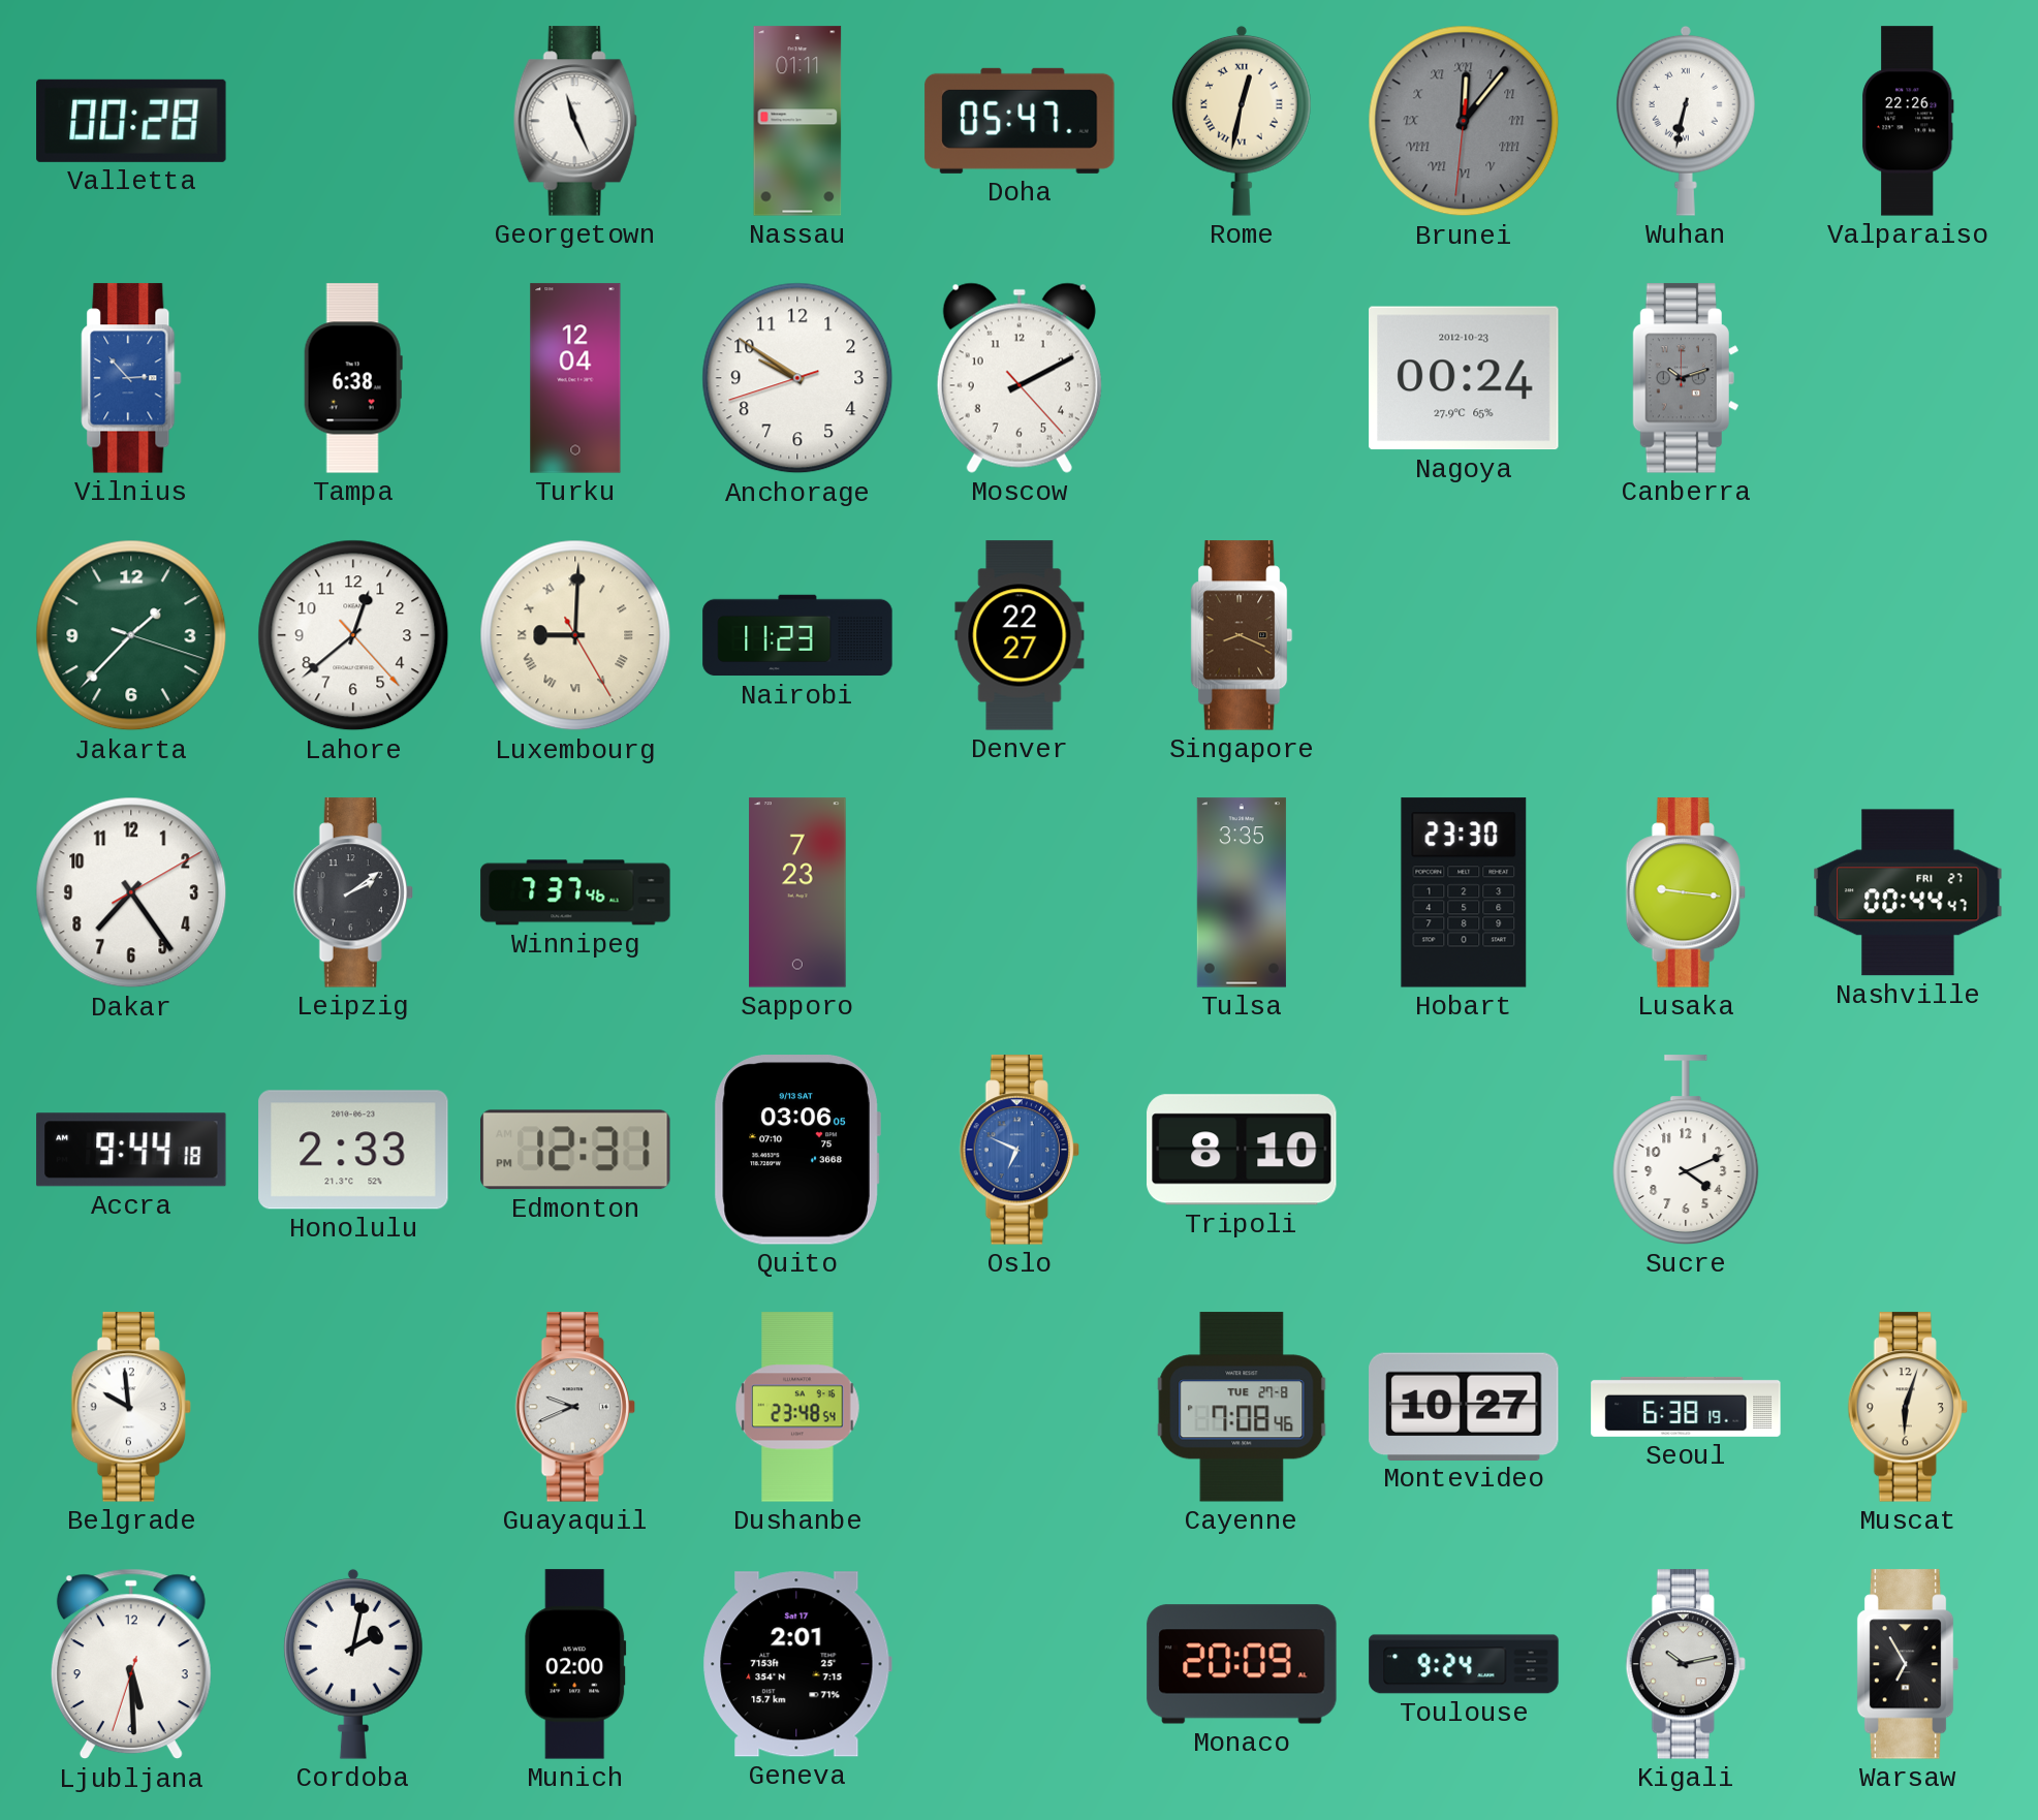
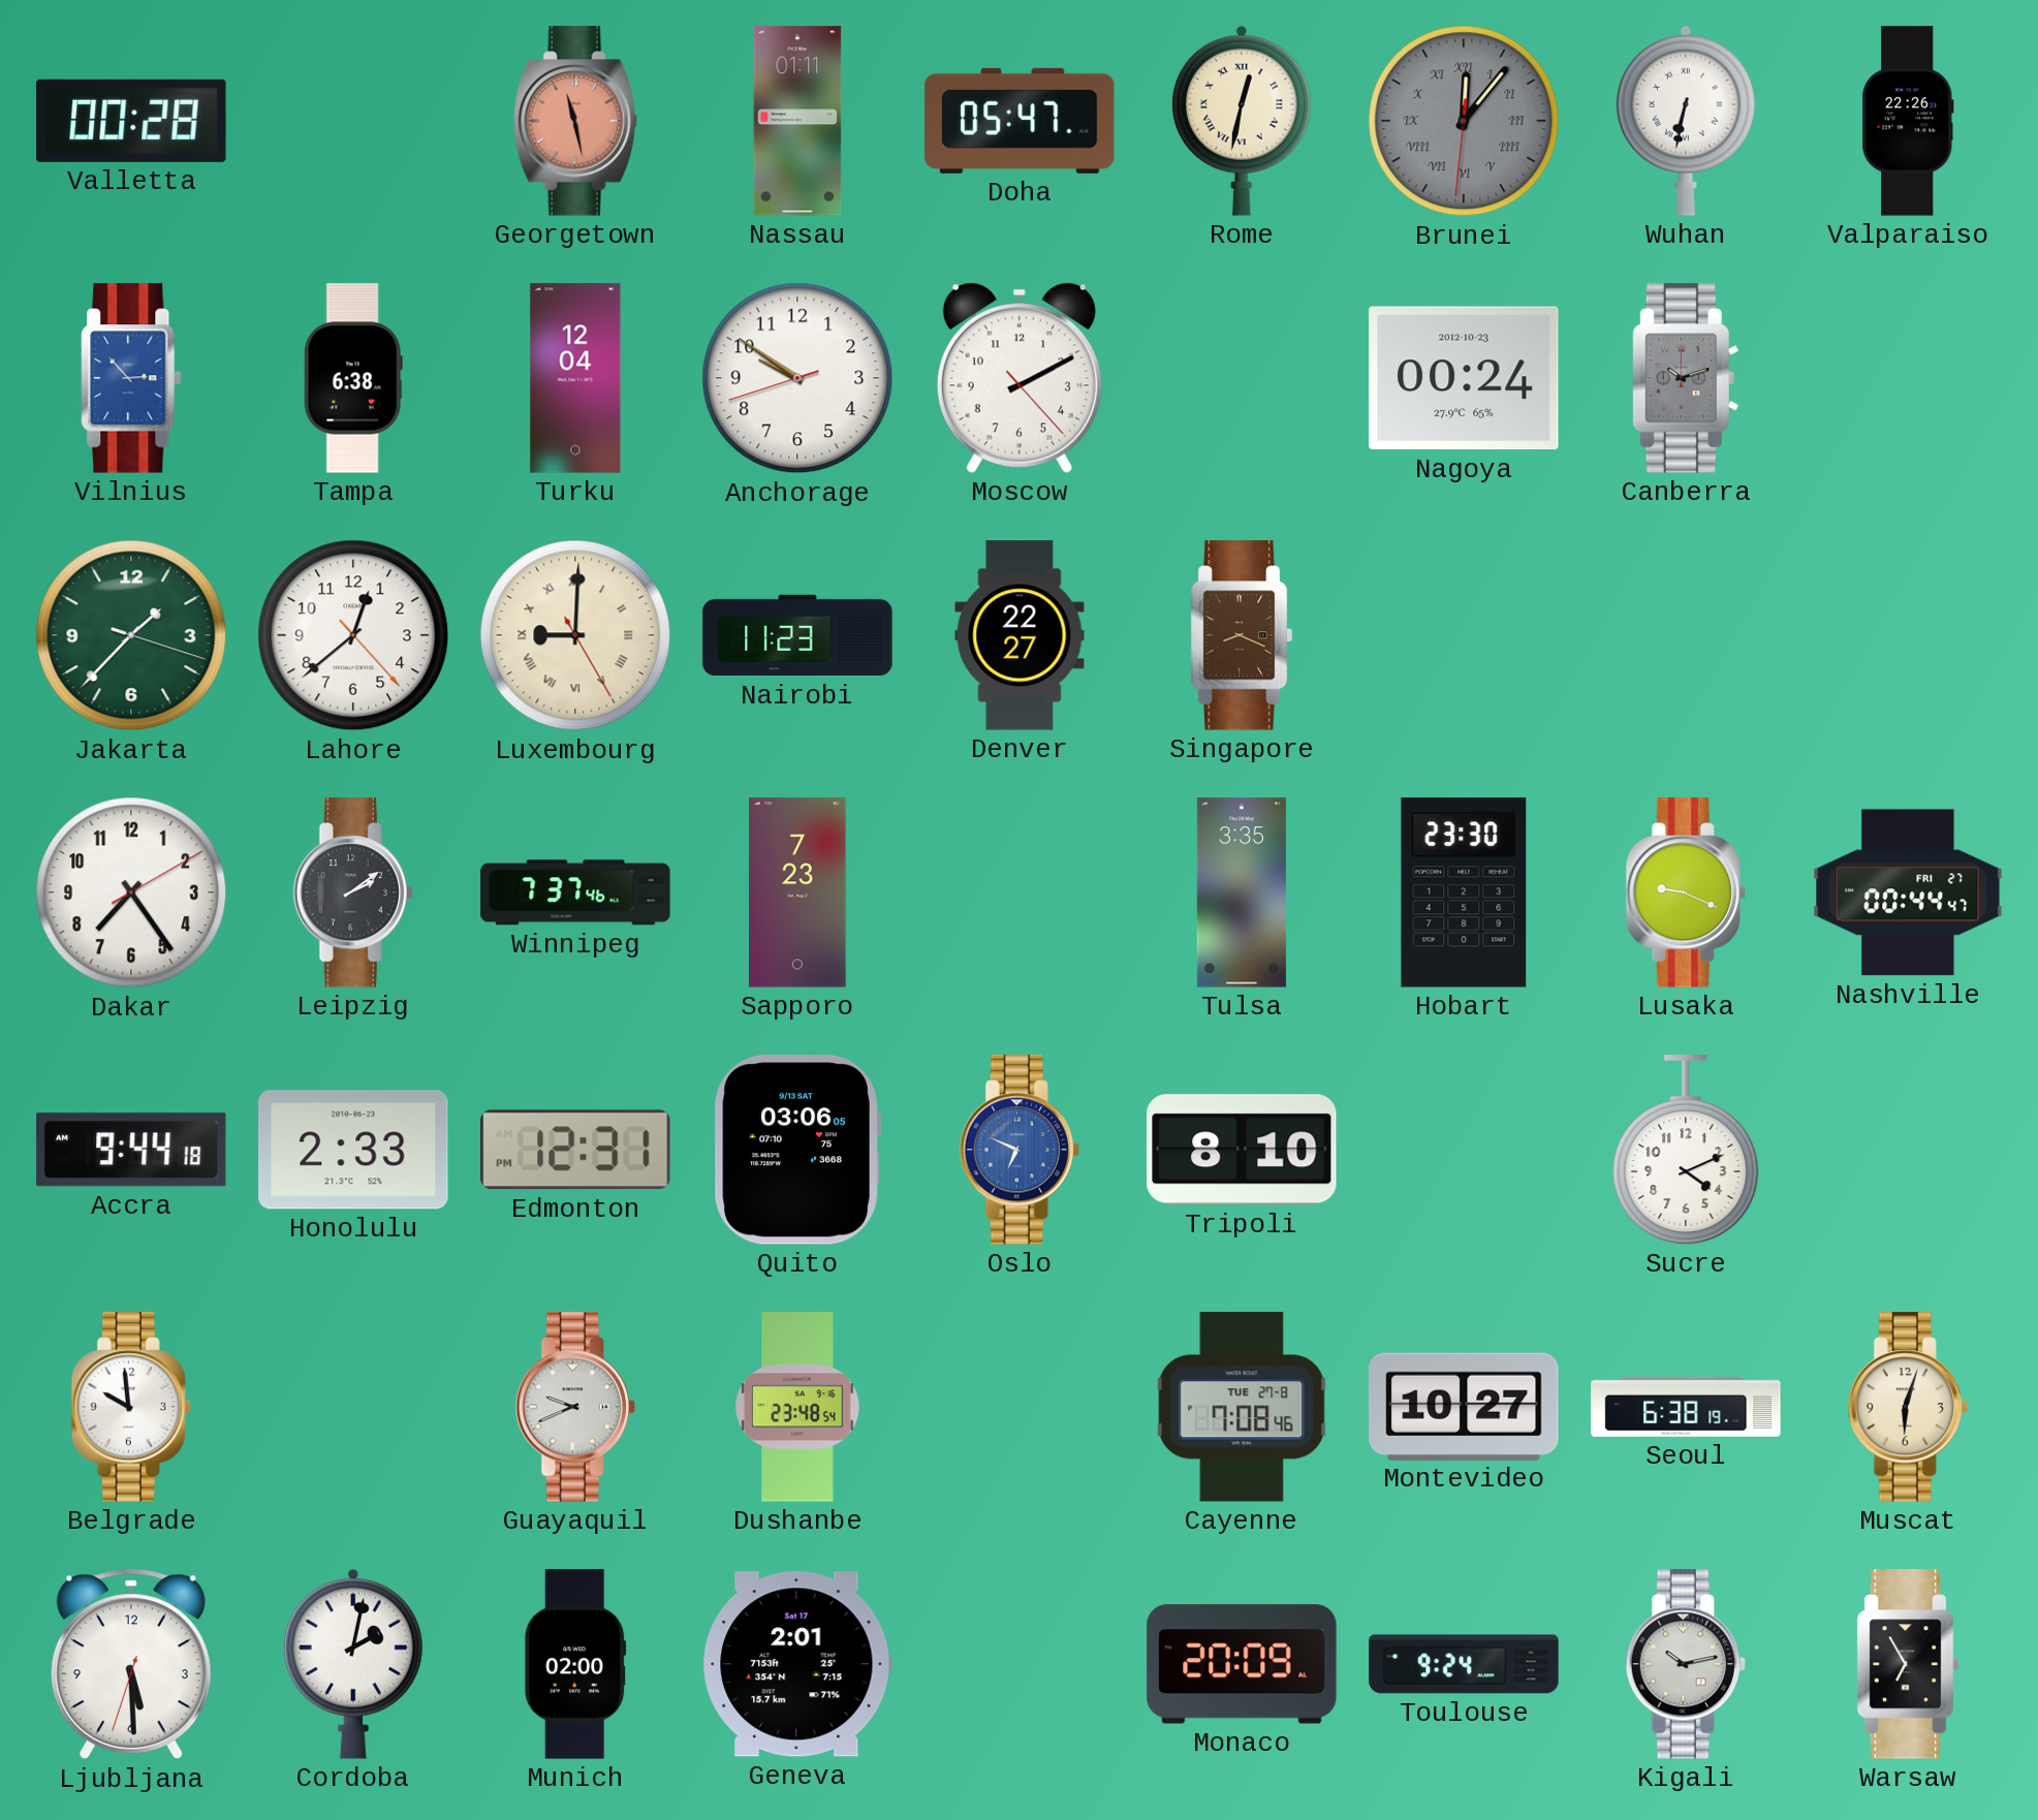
Georgetown: 11:26 -> 11:28 (575, 121)
Georgetown dial: white -> salmon (575, 121)
Lusaka: 9:16 -> 9:19 (1686, 892)
